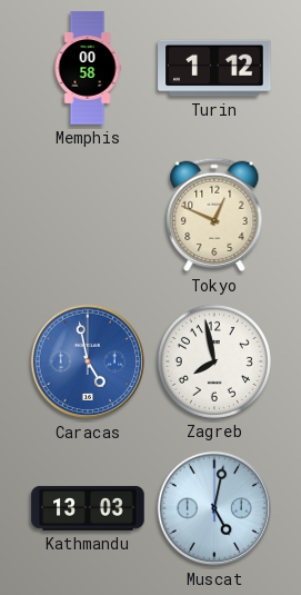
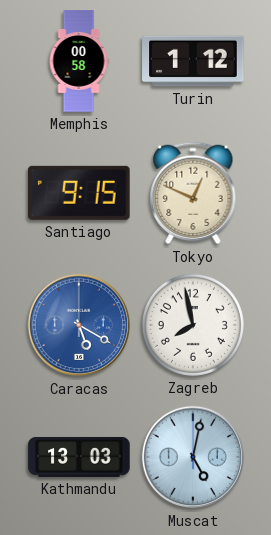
Santiago: none -> 9:15 (80, 193)
Caracas: 4:58 -> 5:20 (79, 325)
